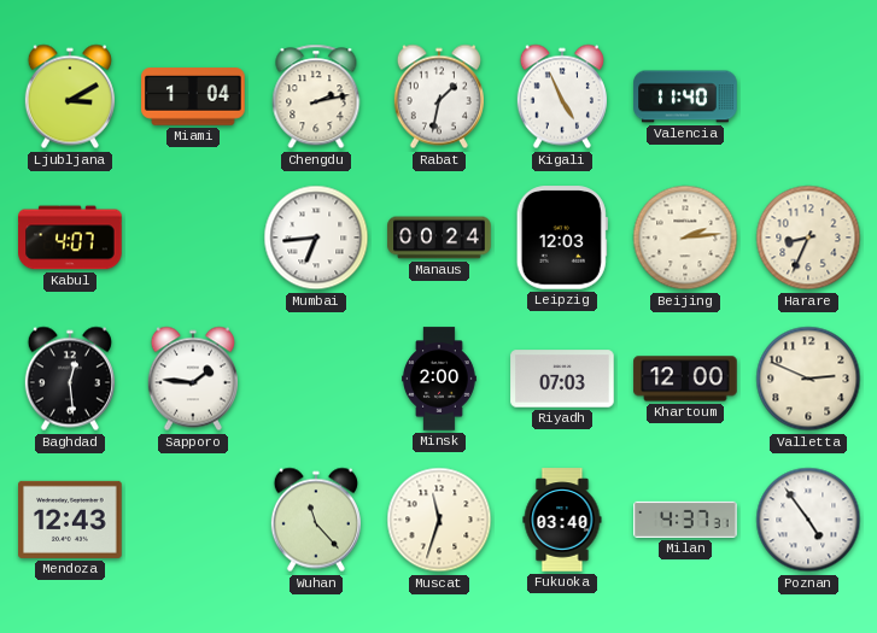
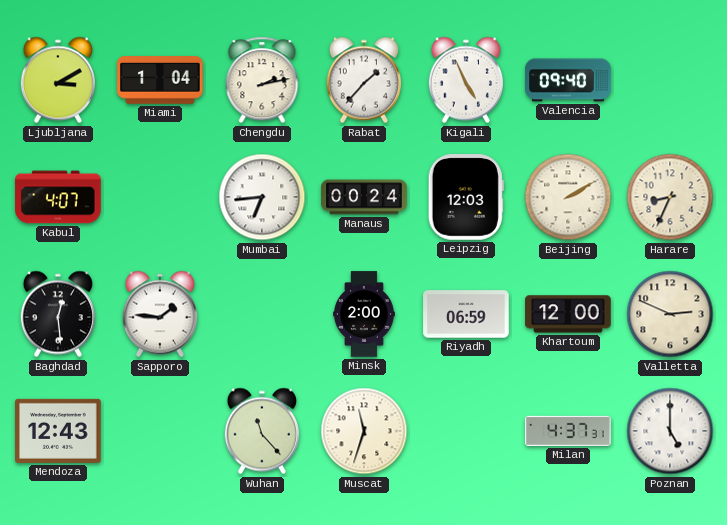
Rabat: 1:32 -> 1:37 (364, 80)
Valencia: 11:40 -> 09:40 (568, 80)
Beijing: 2:14 -> 2:10 (568, 197)
Riyadh: 07:03 -> 06:59 (466, 314)
Fukuoka: 03:40 -> none (562, 520)
Poznan: 4:54 -> 5:00 (670, 431)
